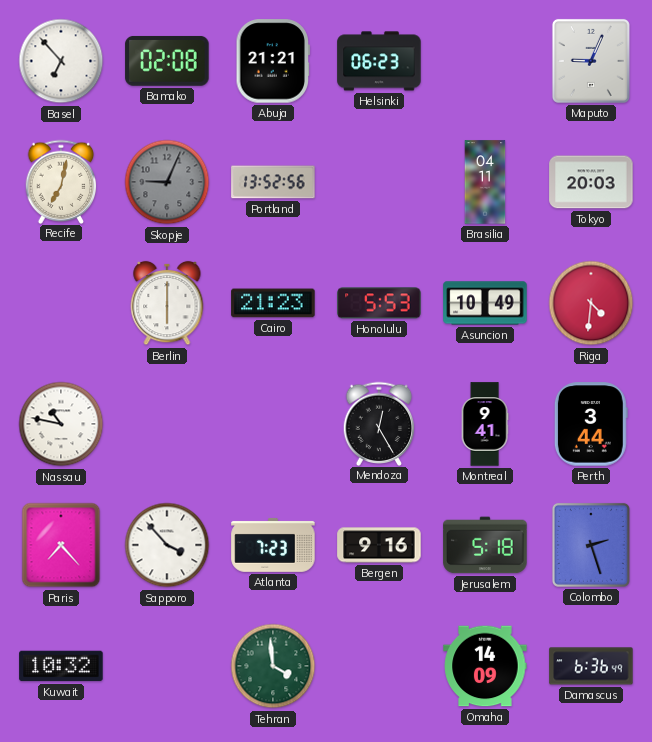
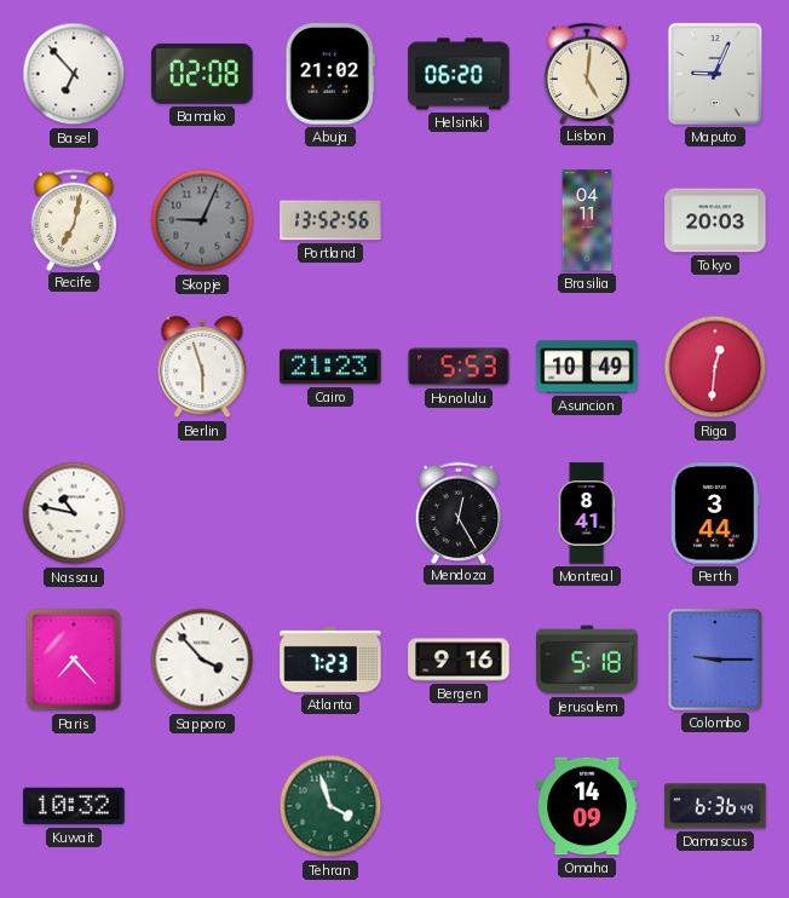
Abuja: 21:21 -> 21:02 (329, 74)
Helsinki: 06:23 -> 06:20 (459, 74)
Lisbon: none -> 5:01 (587, 73)
Berlin: 6:00 -> 5:57 (202, 367)
Riga: 4:31 -> 12:31 (715, 367)
Montreal: 9:41 -> 8:41 (587, 513)
Colombo: 2:27 -> 9:15 (715, 660)
Tehran: 3:59 -> 3:57 (330, 806)
